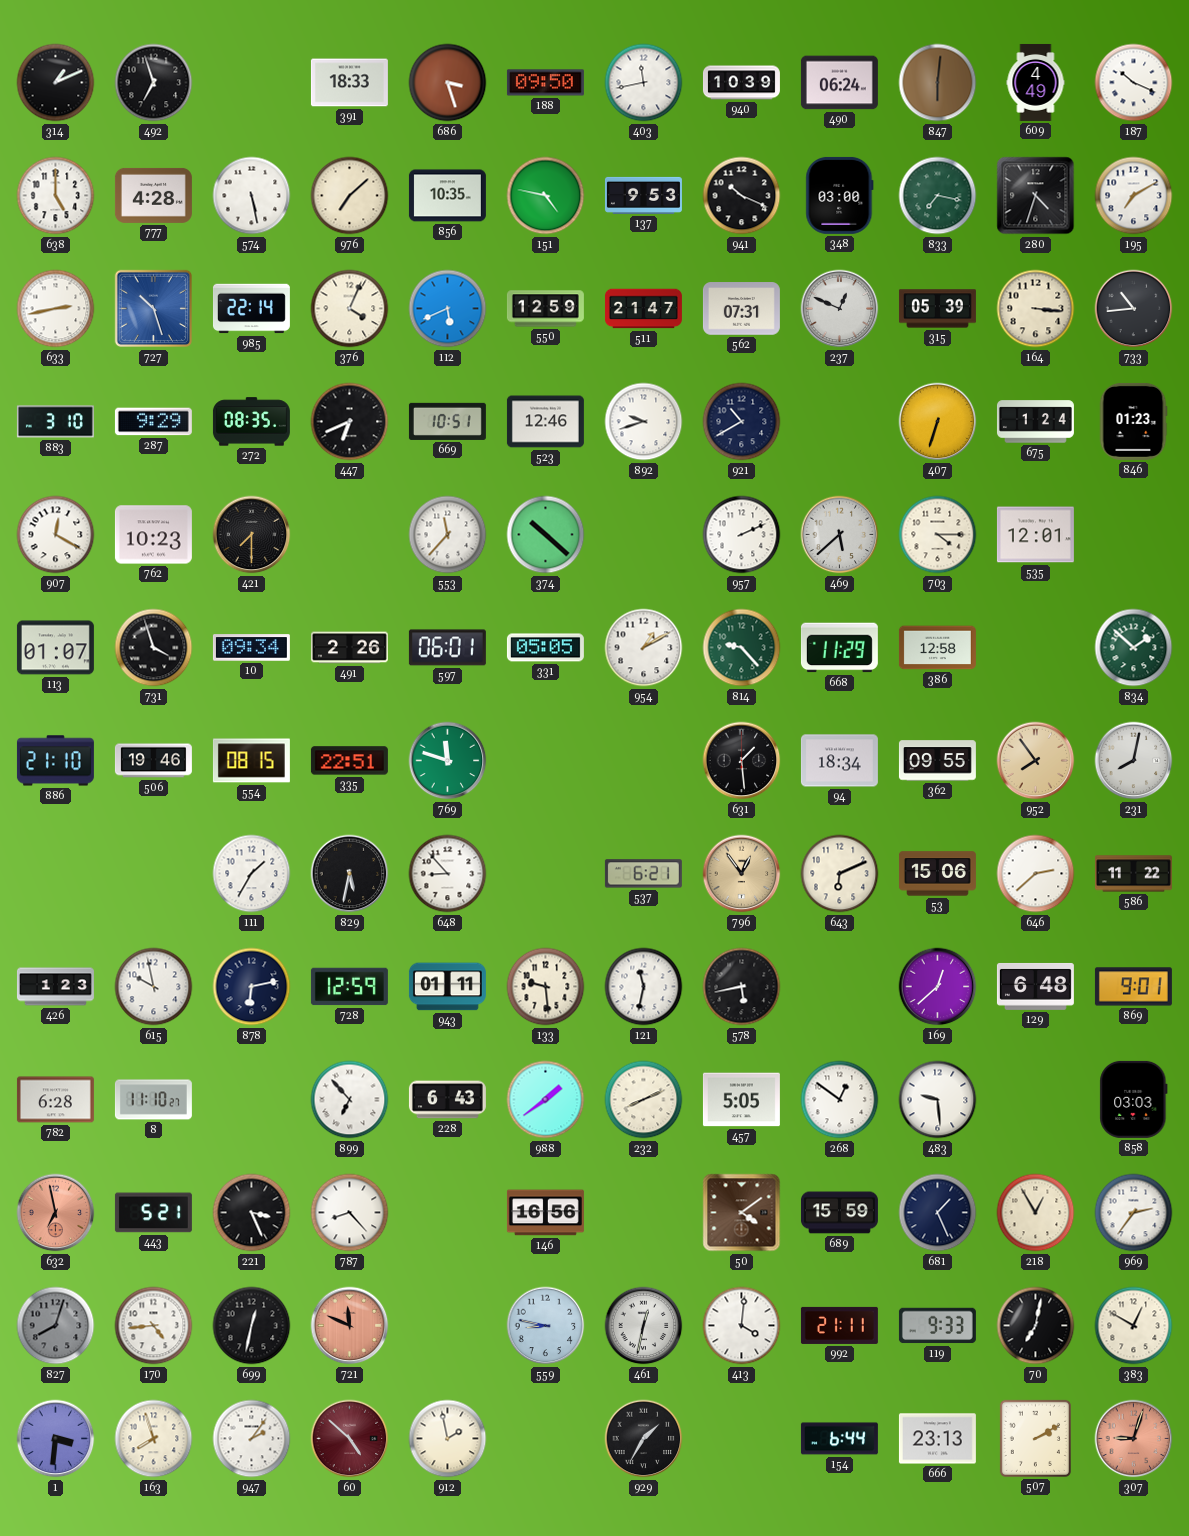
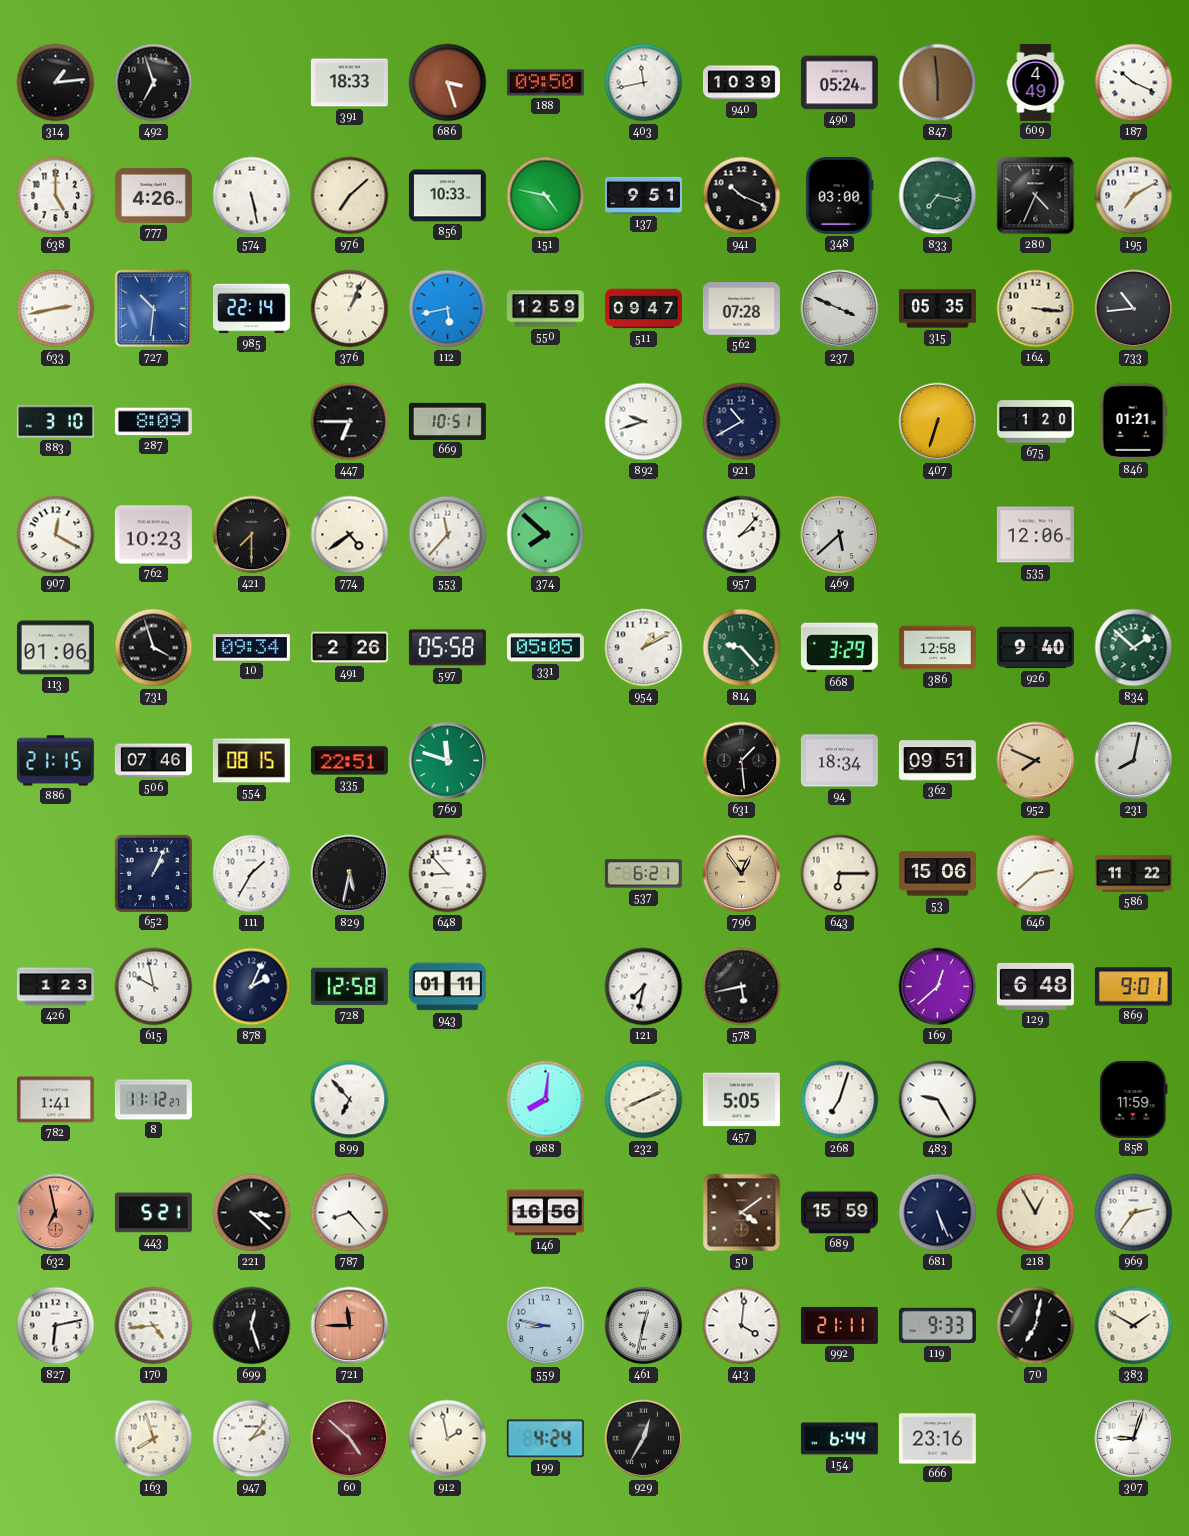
314: 1:11 -> 1:14 (56, 83)
490: 06:24 -> 05:24 (839, 83)
847: 6:01 -> 5:59 (938, 83)
777: 4:28 -> 4:26 (153, 195)
856: 10:35 -> 10:33 (447, 196)
137: 9:53 -> 9:51 (643, 195)
280: 4:33 -> 4:34 (1036, 196)
727: 10:27 -> 10:31 (154, 309)
376: 4:04 -> 1:04 (350, 309)
112: 5:41 -> 5:43 (448, 309)
511: 21:47 -> 09:47 (643, 309)
562: 07:31 -> 07:28 (741, 309)
237: 12:49 -> 3:49 (840, 309)
315: 05:39 -> 05:35 (937, 309)
287: 9:29 -> 8:09 (153, 422)
272: 08:35 -> none (251, 422)
447: 6:41 -> 6:45 (350, 422)
523: 12:46 -> none (545, 422)
675: 1:24 -> 1:20 (1035, 422)
846: 01:23 -> 01:21 (1133, 421)
774: none -> 4:39 (350, 535)
374: 10:22 -> 7:52 (546, 535)
957: 2:11 -> 2:07 (742, 535)
703: 4:15 -> none (938, 535)
535: 12:01 -> 12:06 (1035, 535)
113: 01:07 -> 01:06 (55, 648)
597: 06:01 -> 05:58 (447, 648)
668: 11:29 -> 3:29 (839, 648)
926: none -> 9:40 (1035, 648)
886: 21:10 -> 21:15 (55, 761)
506: 19:46 -> 07:46 (153, 761)
362: 09:55 -> 09:51 (937, 761)
952: 7:54 -> 7:49 (1036, 761)
652: none -> 1:04 (153, 873)
643: 6:11 -> 6:15 (840, 874)
878: 6:13 -> 2:04 (252, 987)
728: 12:59 -> 12:58 (349, 987)
133: 9:29 -> none (546, 987)
121: 11:32 -> 7:32 (644, 987)
782: 6:28 -> 1:41 (55, 1100)
8: 11:10 -> 11:12 (153, 1100)
228: 6:43 -> none (447, 1100)
988: 1:39 -> 8:01 (546, 1100)
268: 12:51 -> 7:03 (840, 1100)
483: 9:29 -> 9:25 (938, 1100)
858: 03:03 -> 11:59 (1134, 1099)
221: 3:26 -> 3:22 (252, 1213)
681: 1:26 -> 5:26 (938, 1213)
827: 8:03 -> 6:13 (56, 1326)
827 dial: grey -> white (56, 1326)
699: 12:32 -> 12:27 (252, 1326)
721: 11:49 -> 11:45 (350, 1326)
383: 12:50 -> 1:50 (1134, 1326)
1: 3:31 -> none (56, 1439)
199: none -> 4:24 (545, 1439)
929: 1:35 -> 12:35 (644, 1439)
666: 23:13 -> 23:16 (937, 1439)
507: 2:10 -> none (1035, 1438)
307 dial: salmon -> white (1134, 1439)
